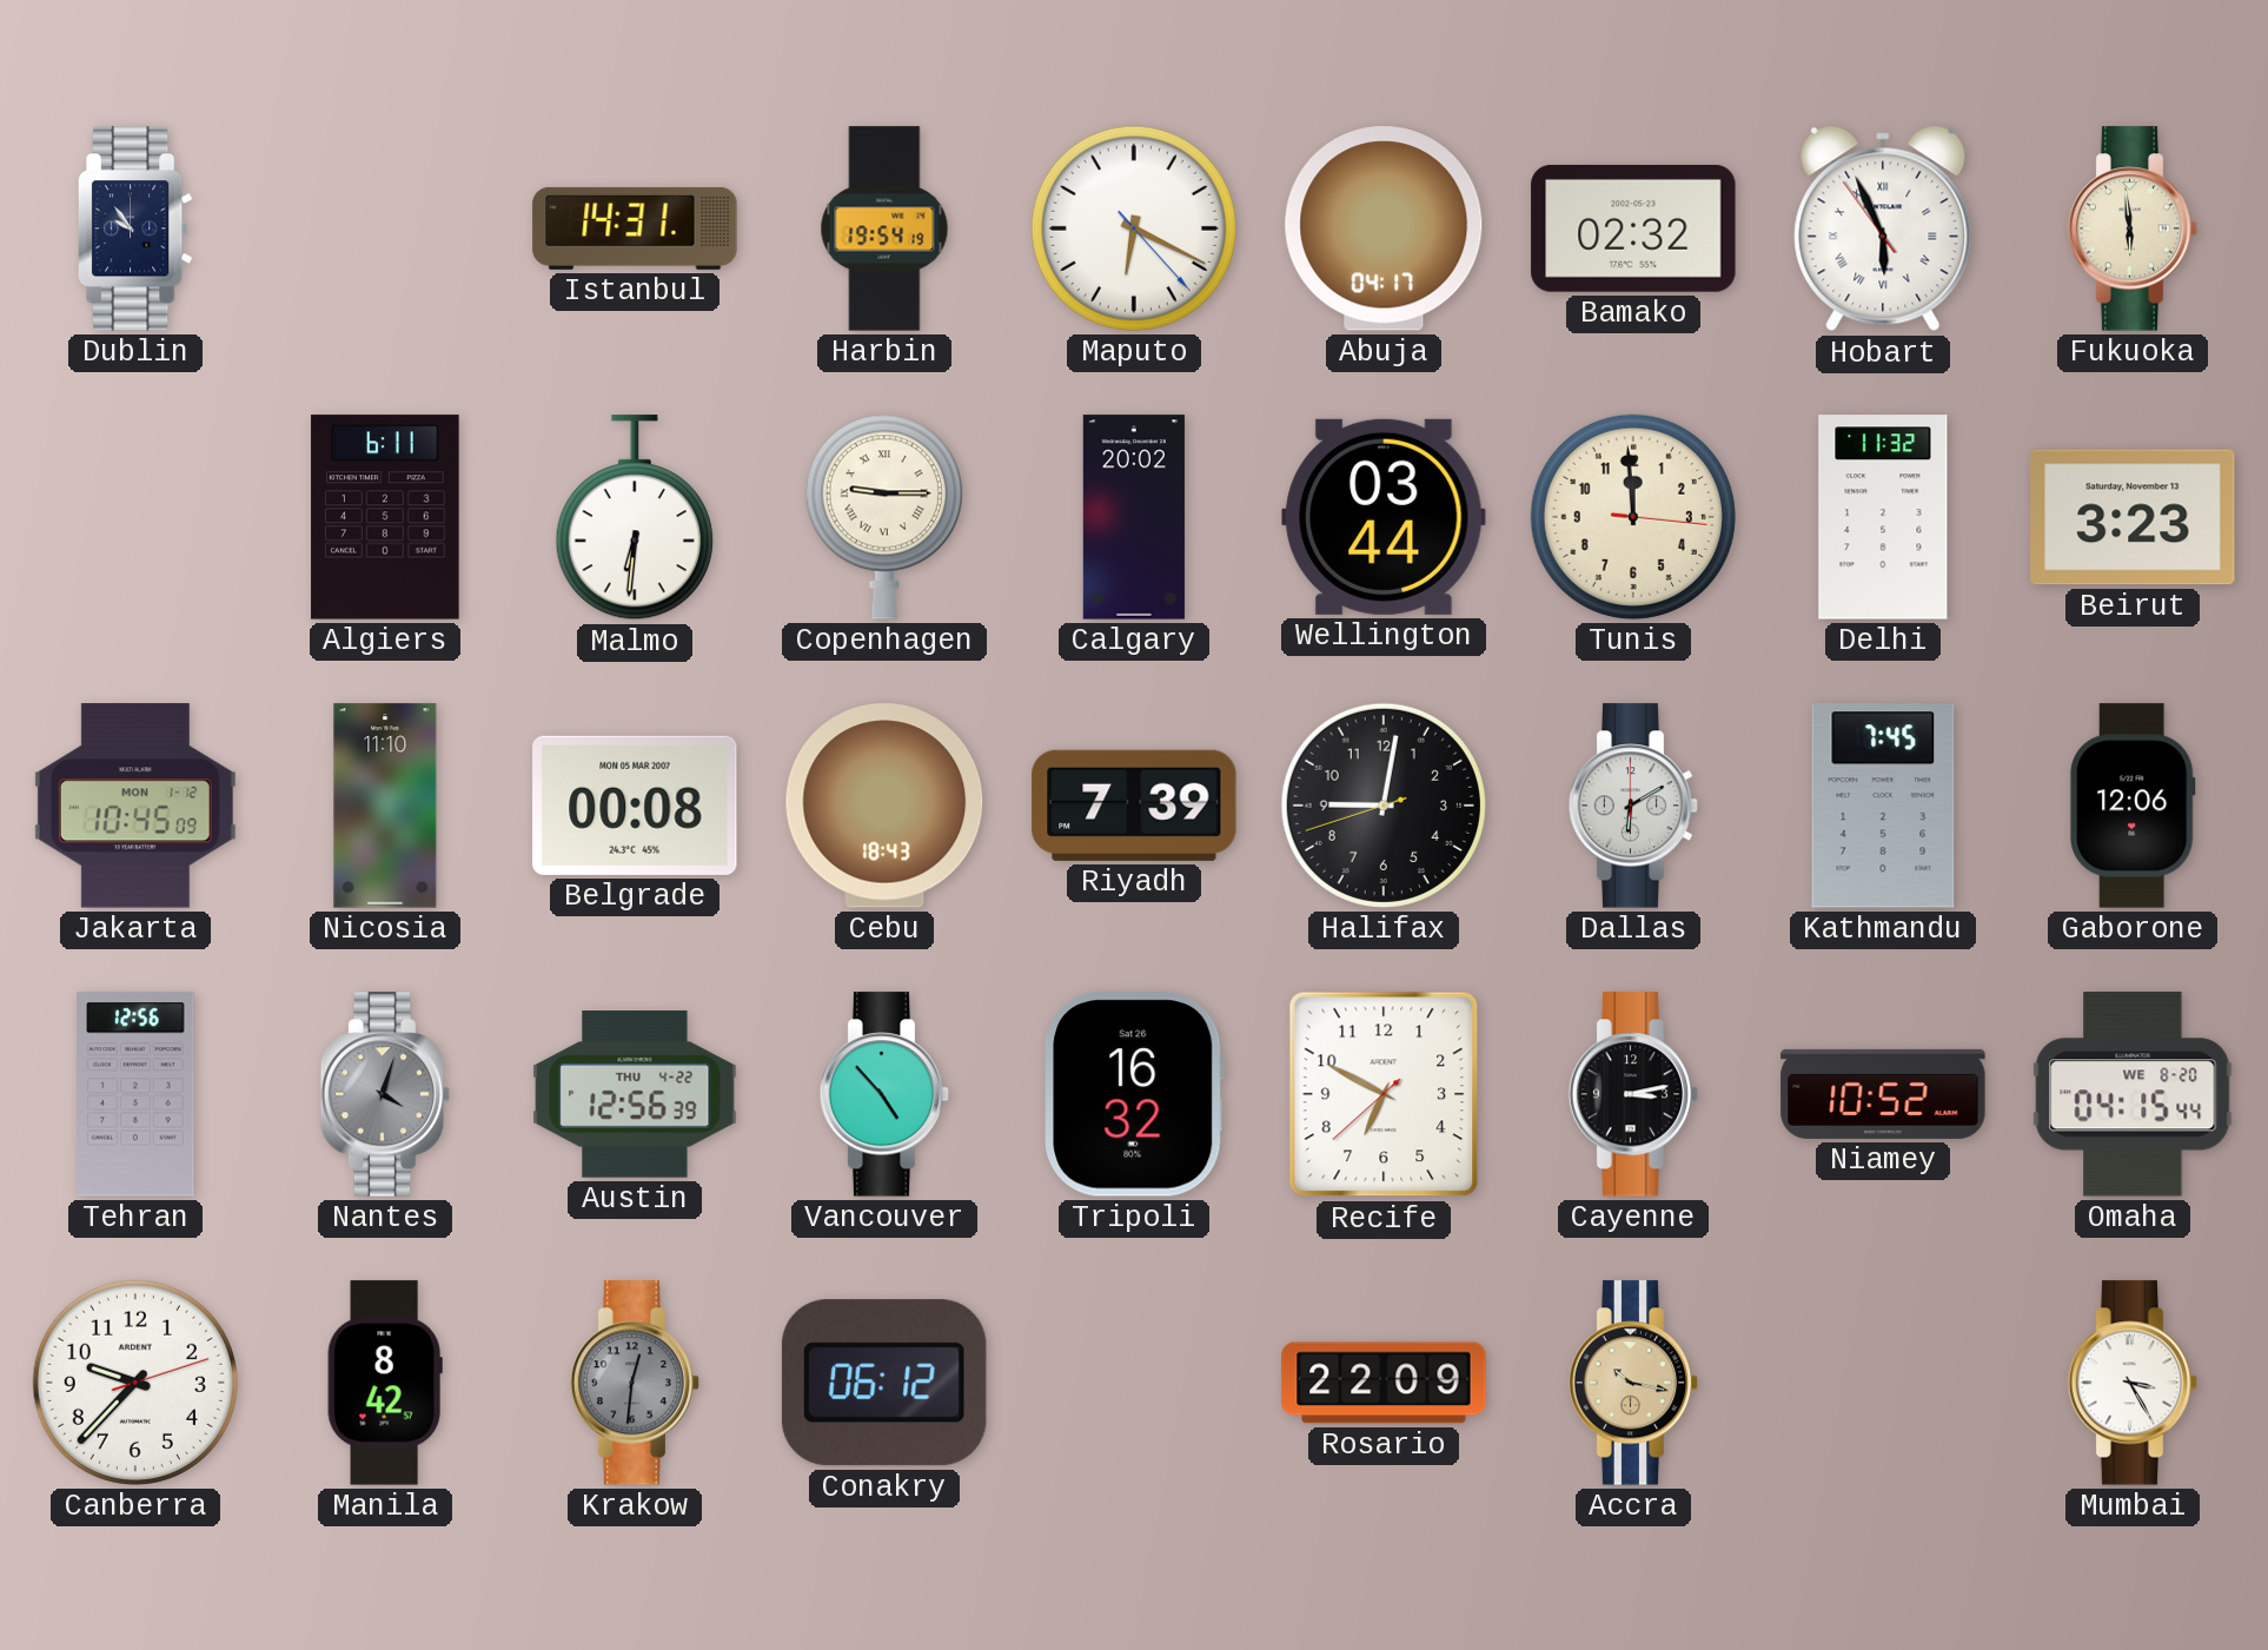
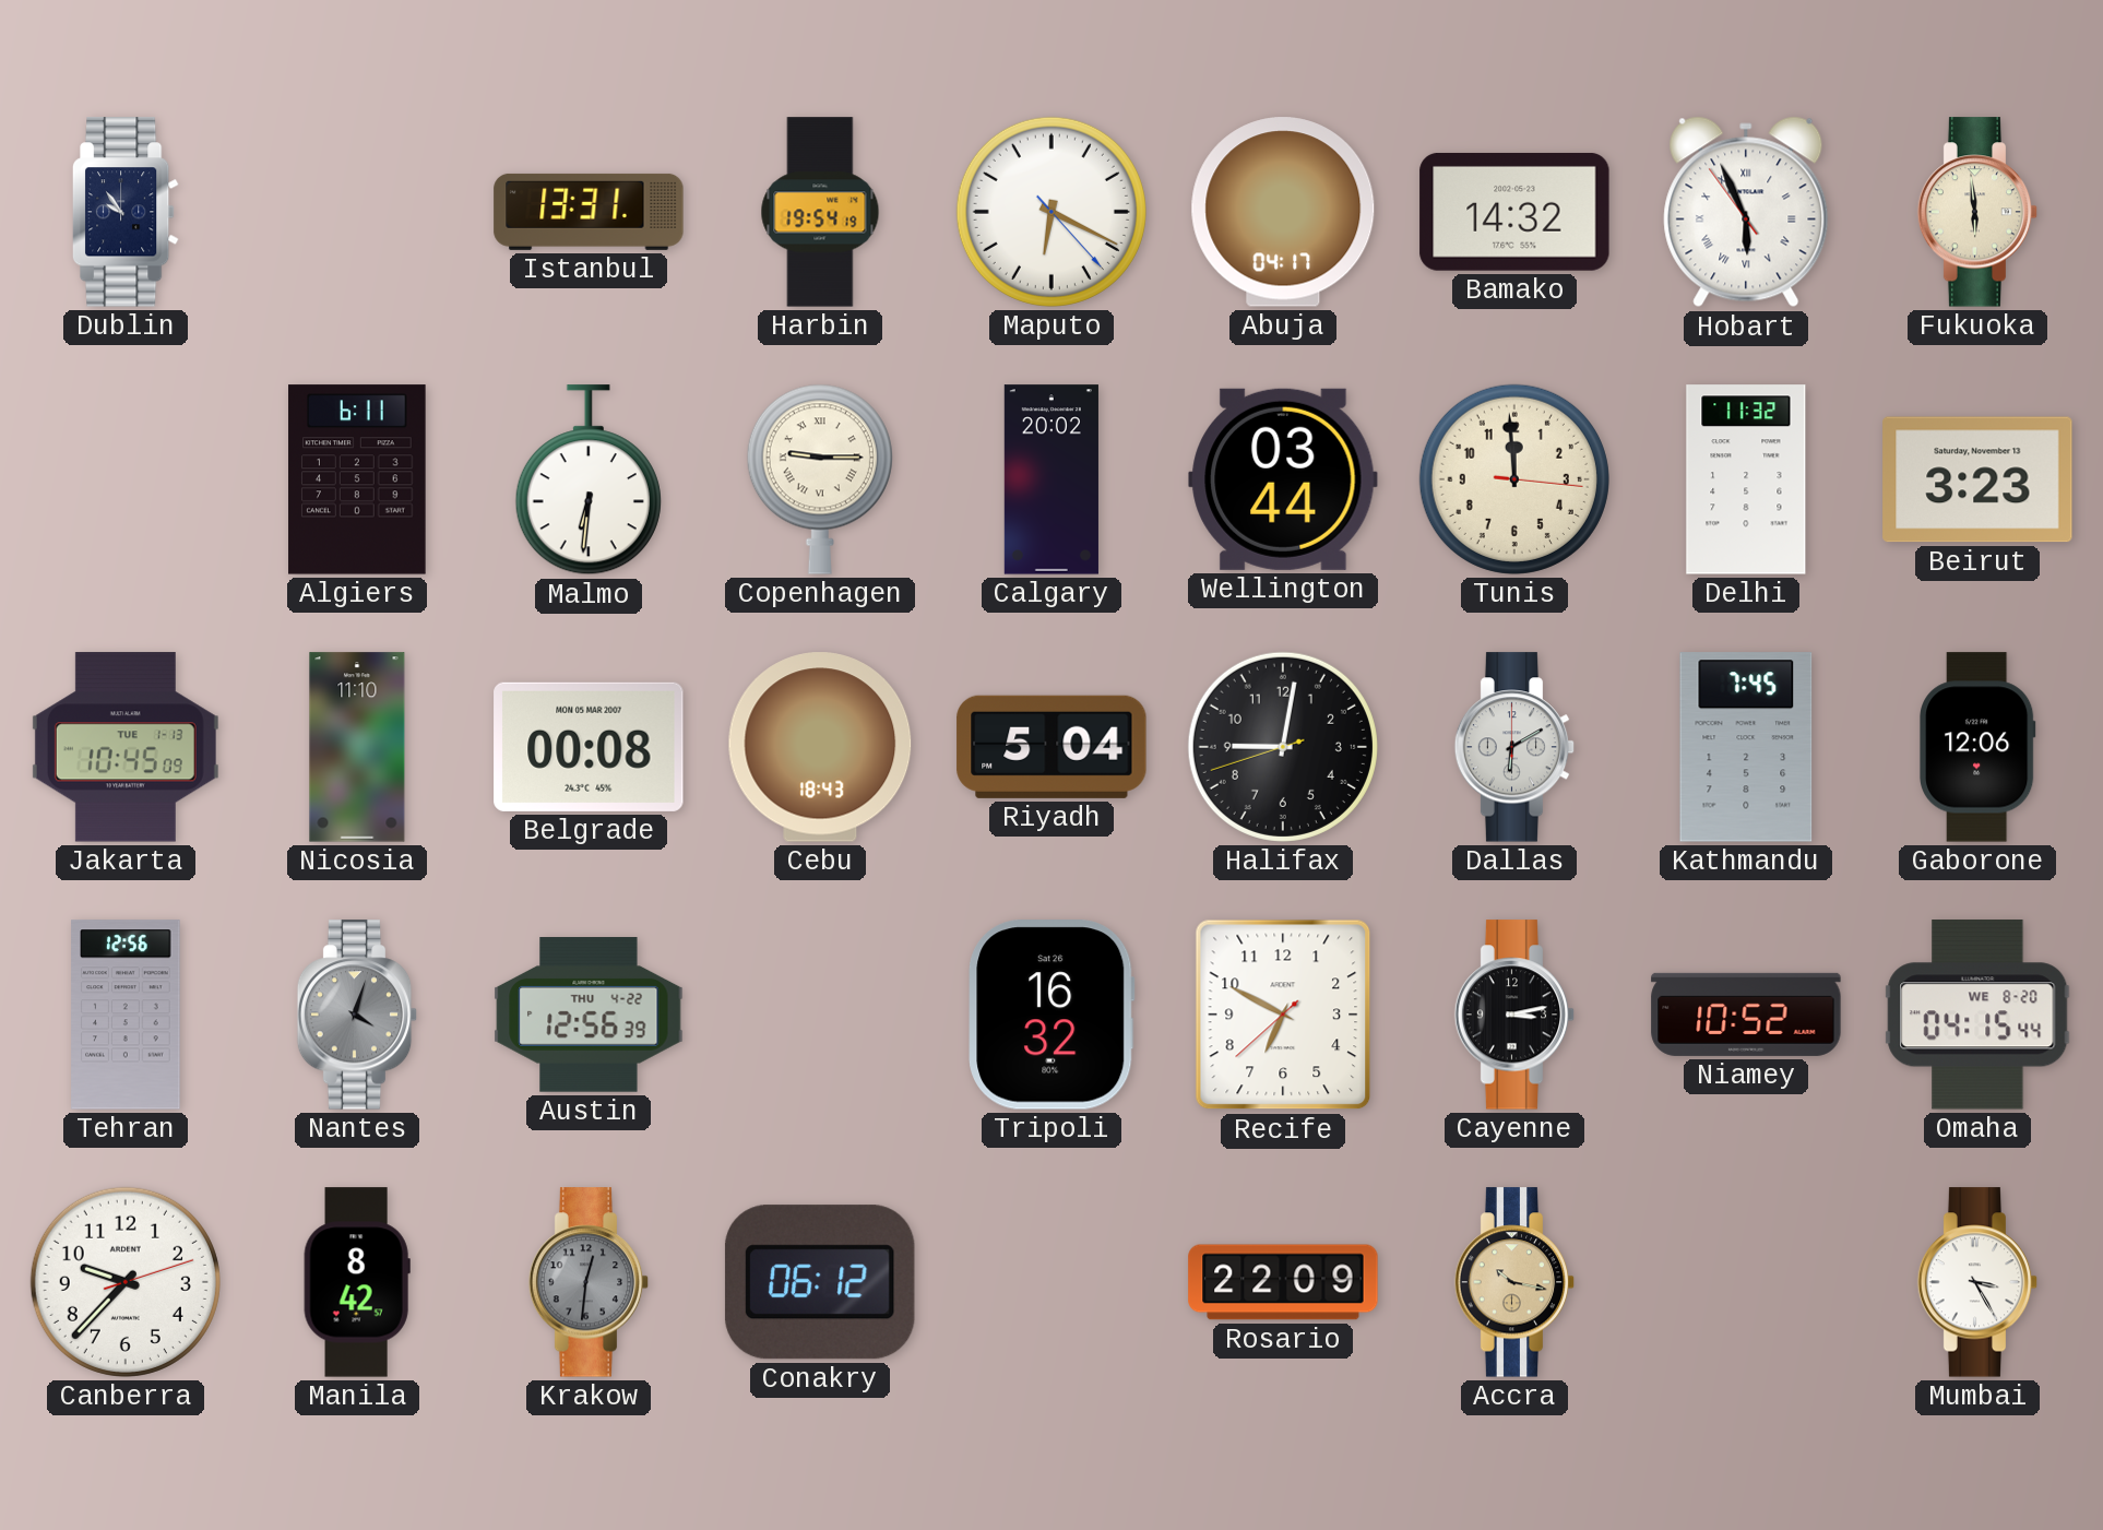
Istanbul: 14:31 -> 13:31 (589, 212)
Bamako: 02:32 -> 14:32 (1514, 212)
Jakarta date: MON 1-12 -> TUE 1-13 (126, 747)
Riyadh: 7:39 -> 5:04 (1051, 747)
Vancouver: 4:53 -> none (884, 1094)
